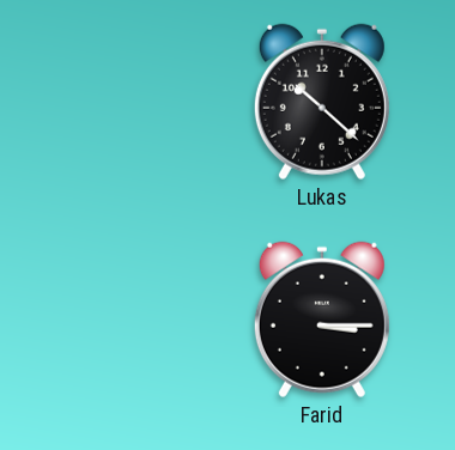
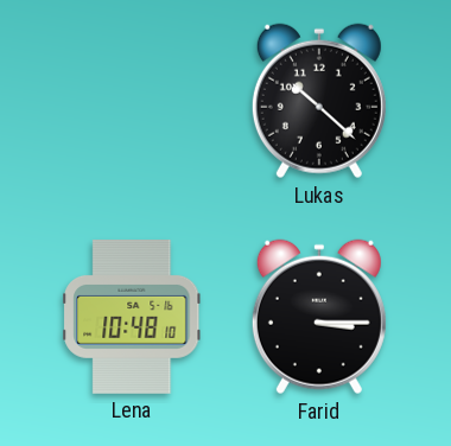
Lena: none -> 10:48 (132, 318)
